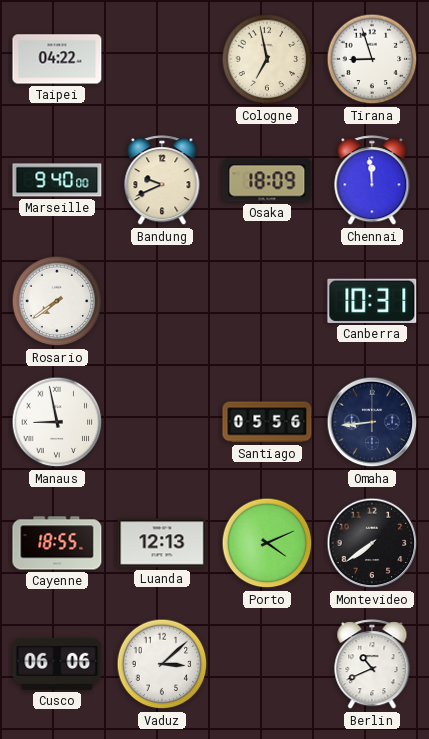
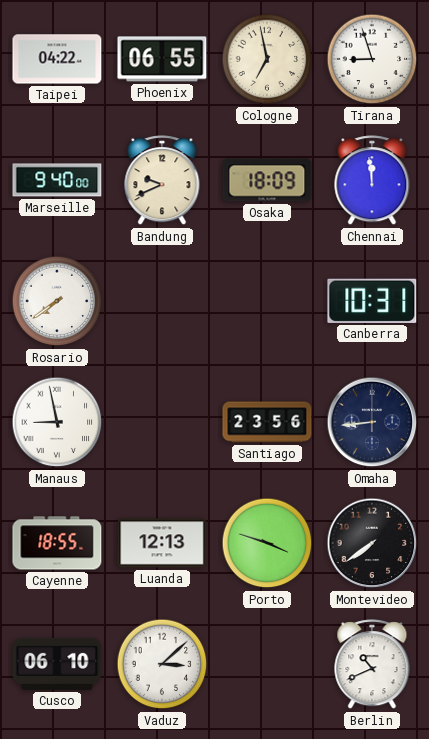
Phoenix: none -> 06:55 (162, 59)
Santiago: 05:56 -> 23:56 (267, 422)
Porto: 4:11 -> 3:48 (267, 543)
Cusco: 06:06 -> 06:10 (57, 664)
